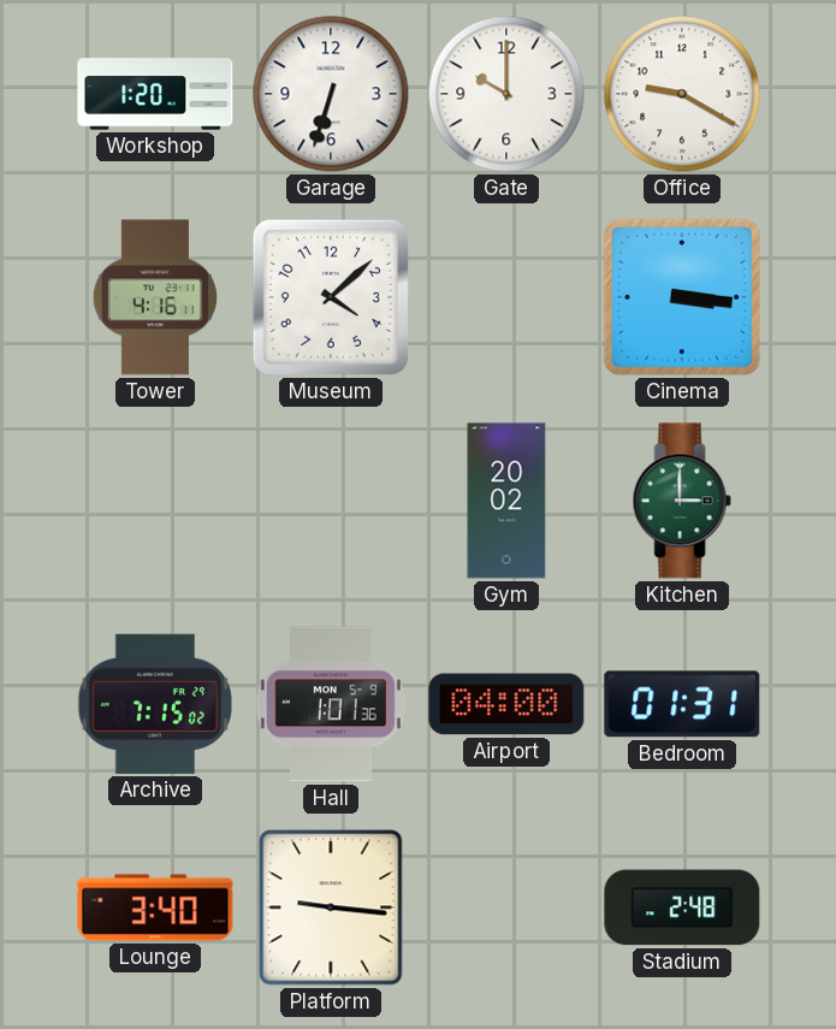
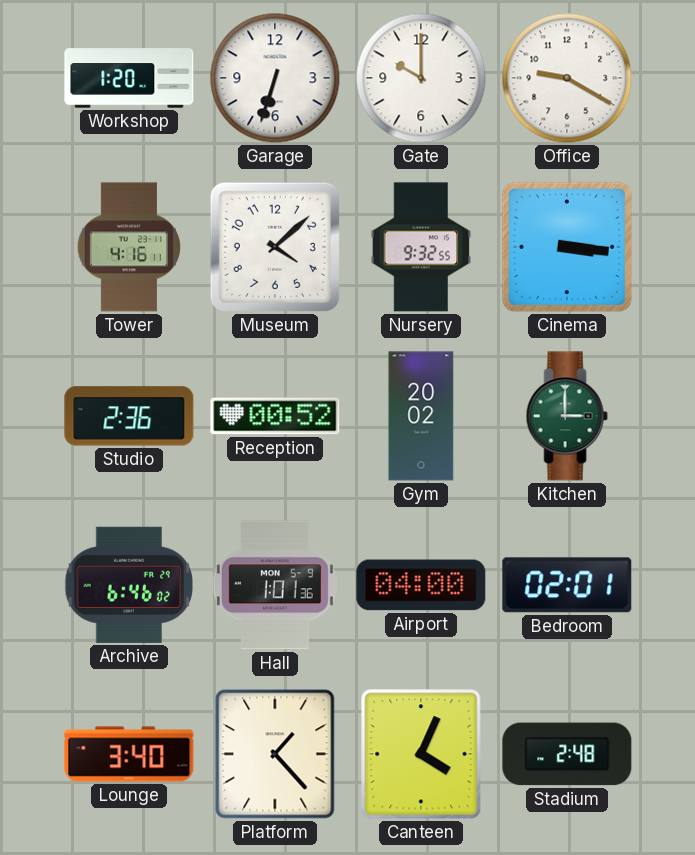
Nursery: none -> 9:32 (421, 247)
Studio: none -> 2:36 (129, 416)
Reception: none -> 00:52 (275, 416)
Archive: 7:15 -> 6:46 (128, 585)
Bedroom: 01:31 -> 02:01 (567, 585)
Platform: 9:16 -> 1:23 (275, 754)
Canteen: none -> 4:04 (421, 754)
